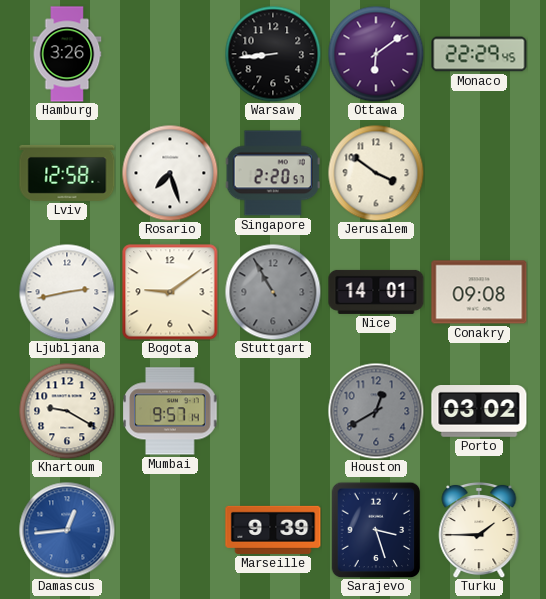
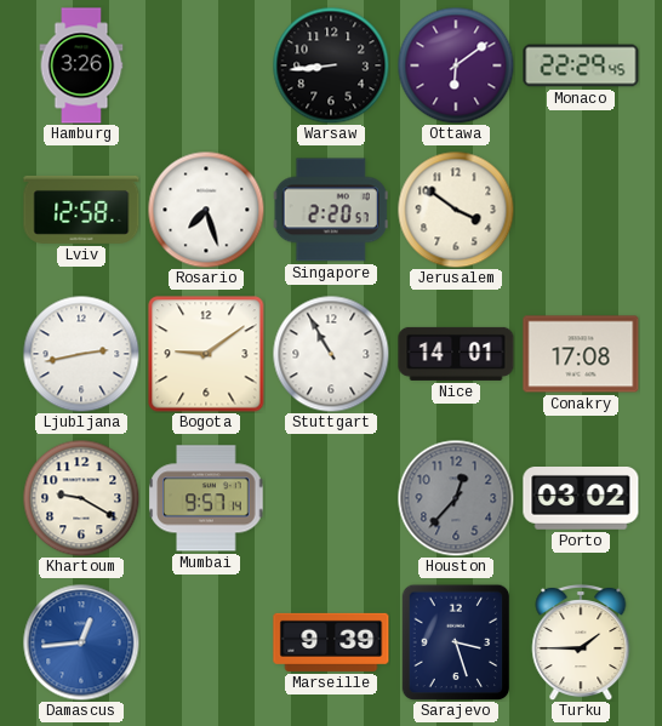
Stuttgart dial: grey -> white (331, 354)
Conakry: 09:08 -> 17:08 (581, 354)
Houston: 12:40 -> 12:37 (456, 498)
